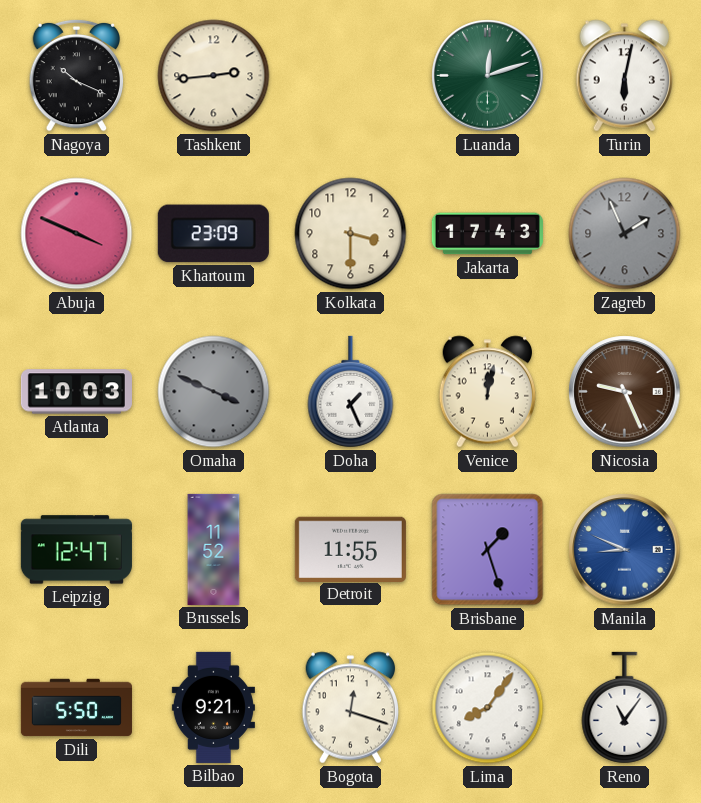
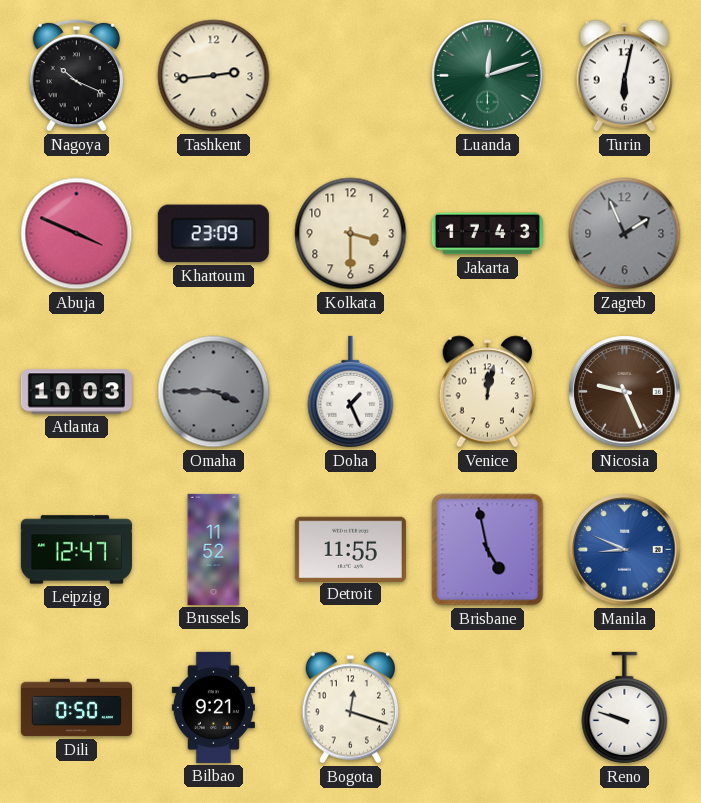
Omaha: 3:49 -> 3:45 (214, 392)
Brisbane: 1:27 -> 4:58 (488, 550)
Dili: 5:50 -> 0:50 (76, 708)
Lima: 8:06 -> none (488, 708)
Reno: 11:06 -> 9:48 (625, 708)
